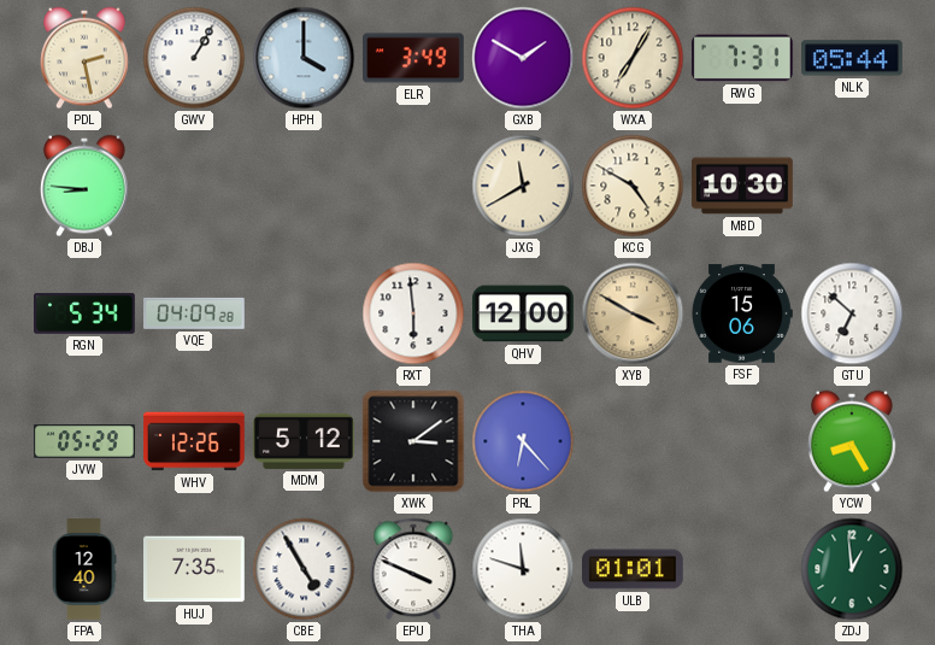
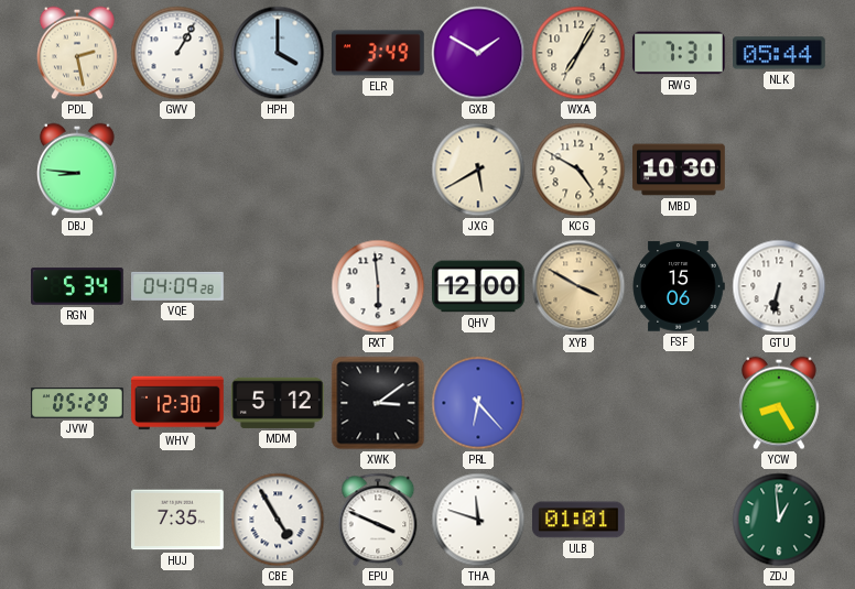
JXG: 11:40 -> 5:40 (478, 170)
GTU: 6:52 -> 6:32 (779, 286)
WHV: 12:26 -> 12:30 (177, 403)
FPA: 12:40 -> none (84, 569)
